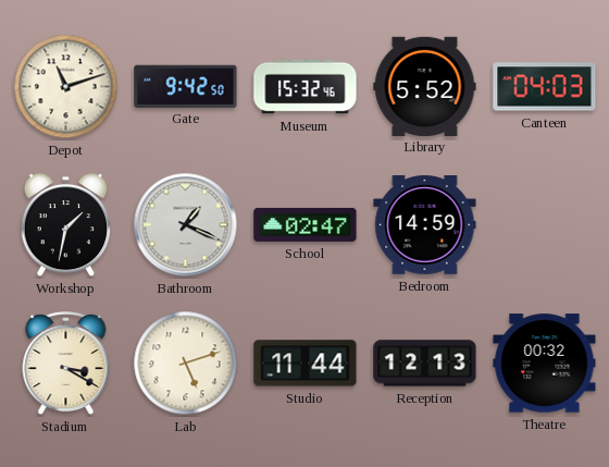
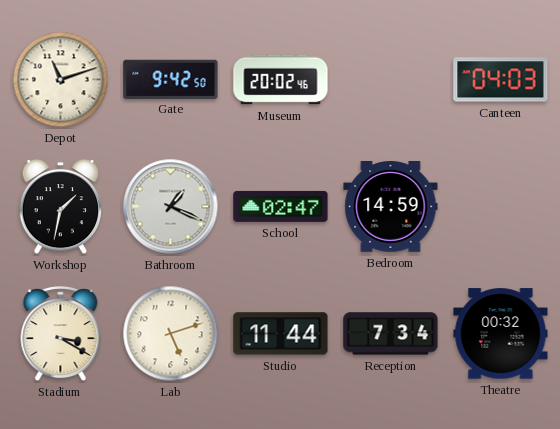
Museum: 15:32 -> 20:02 (281, 80)
Library: 5:52 -> none (425, 86)
Reception: 12:13 -> 7:34 (391, 334)
